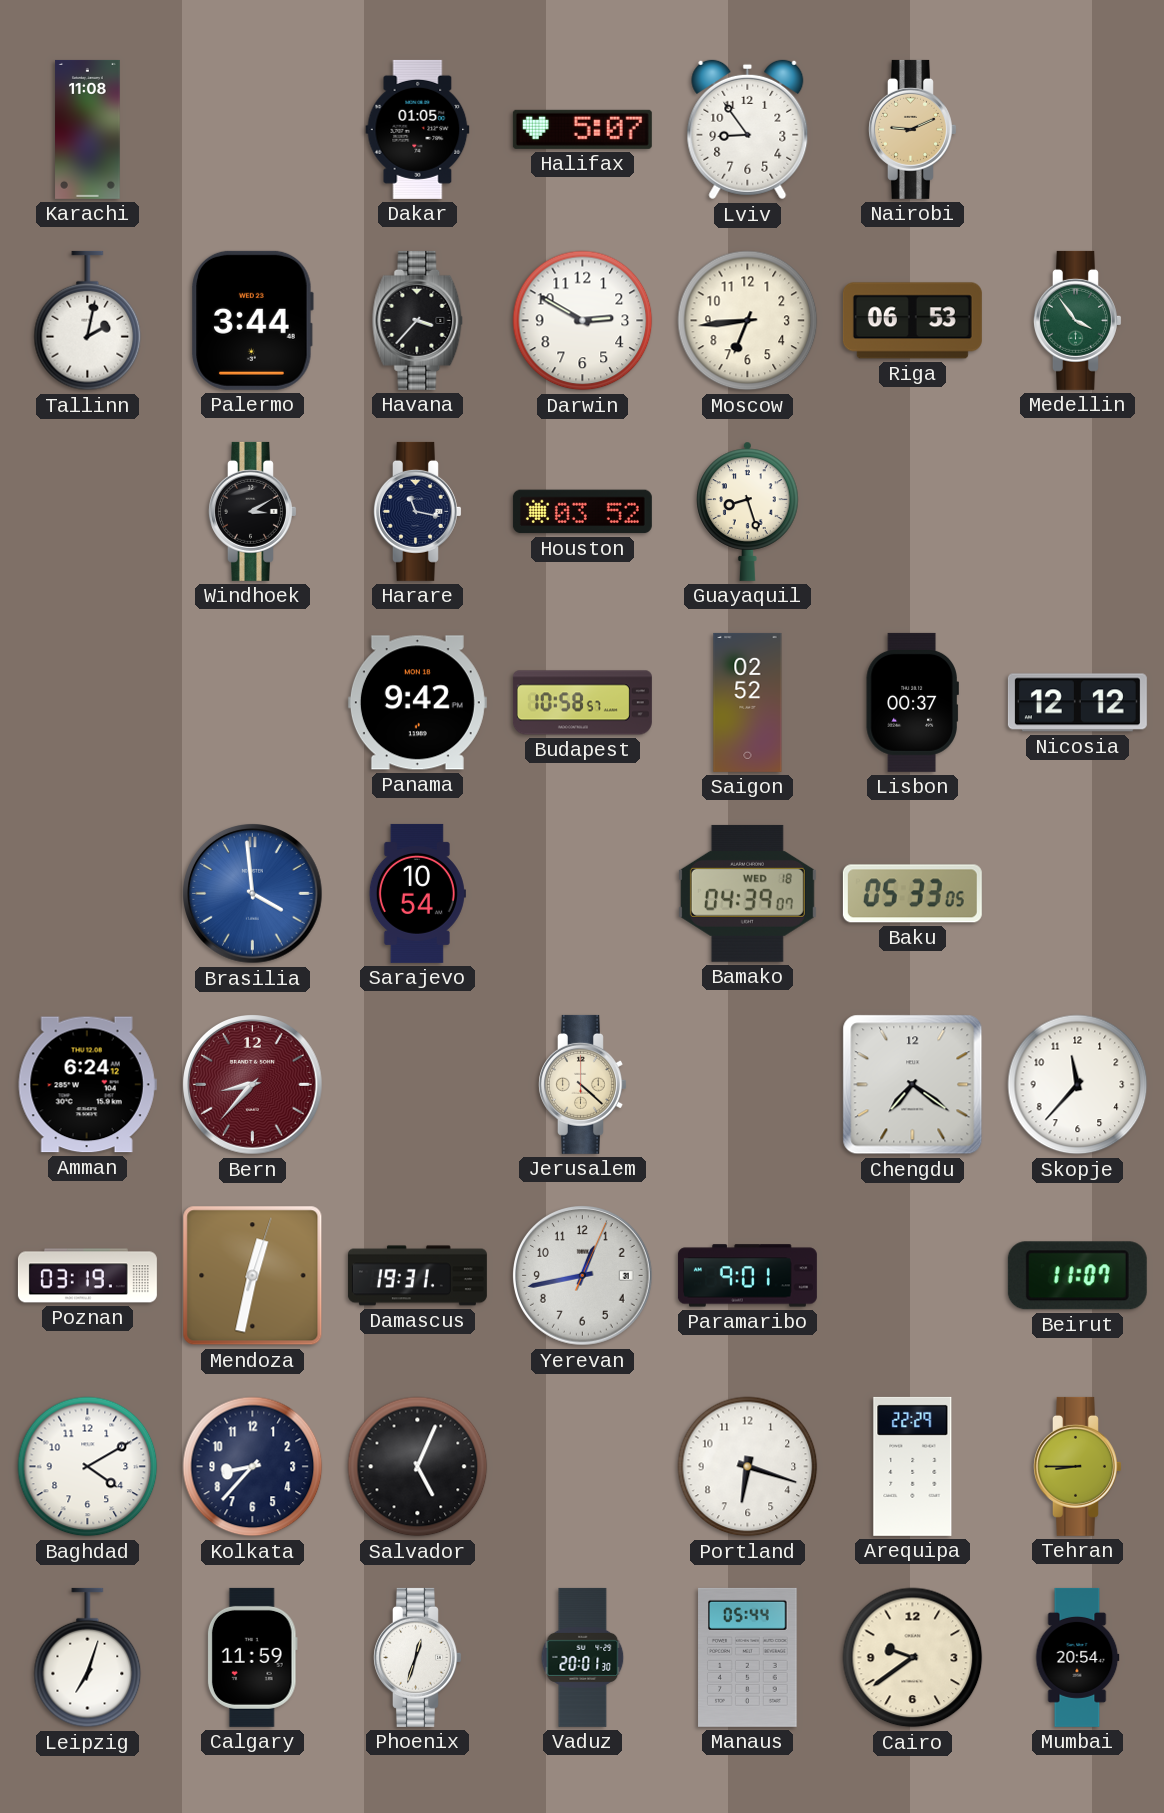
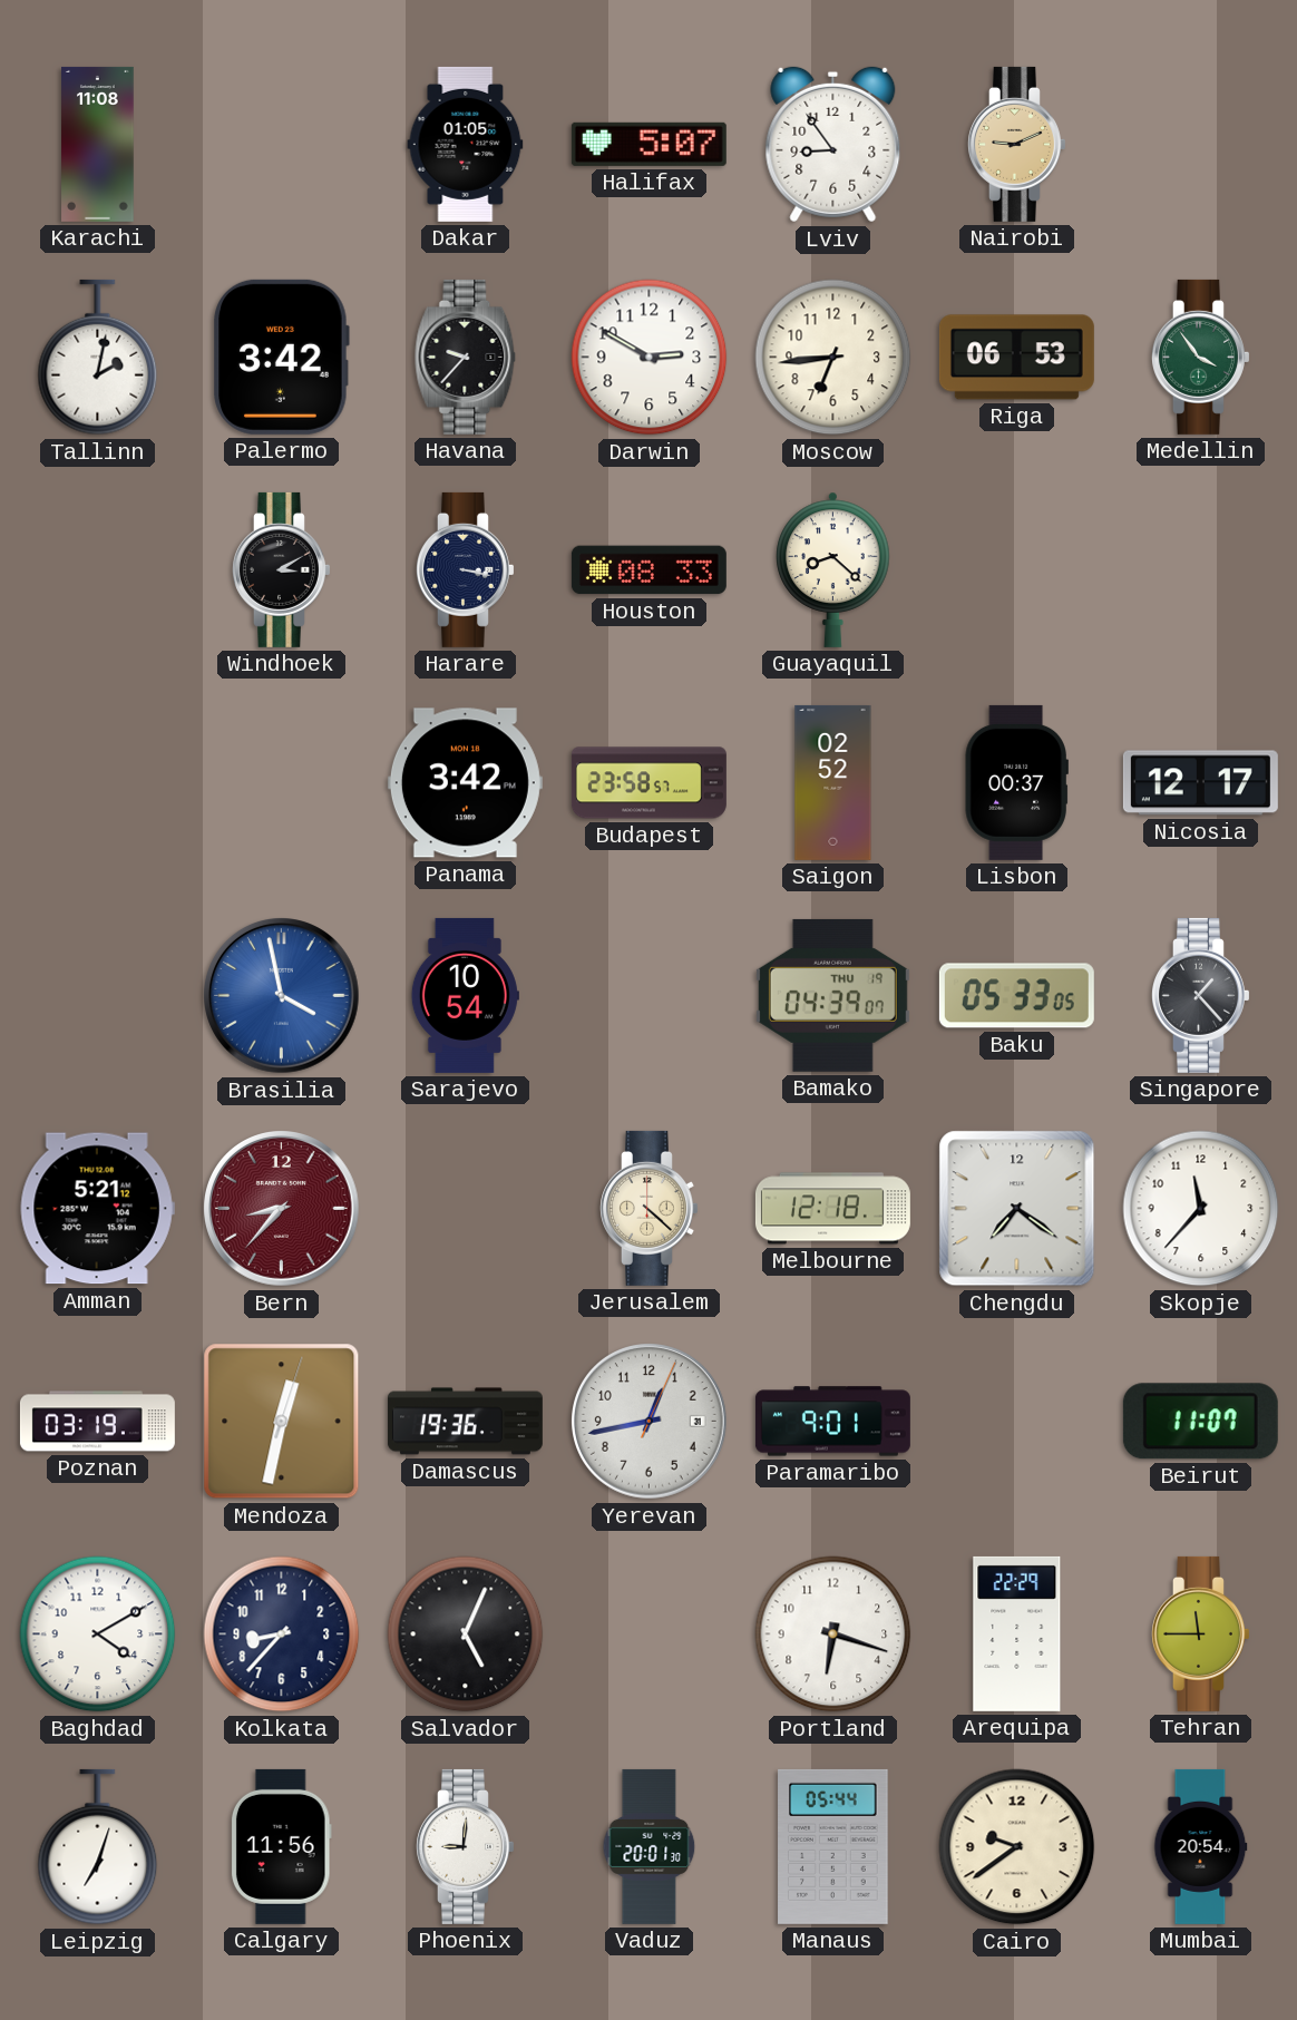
Palermo: 3:44 -> 3:42 (281, 357)
Havana: 3:37 -> 9:37 (466, 357)
Harare: 11:17 -> 3:17 (466, 569)
Houston: 03:52 -> 08:33 (648, 570)
Guayaquil: 8:27 -> 8:22 (833, 569)
Panama: 9:42 -> 3:42 (465, 783)
Budapest: 10:58 -> 23:58 (648, 783)
Nicosia: 12:12 -> 12:17 (1200, 783)
Brasilia: 3:59 -> 3:58 (282, 996)
Bamako date: WED 18 -> THU 19 (832, 995)
Singapore: none -> 1:23 (1201, 995)
Amman: 6:24 -> 5:21 (97, 1209)
Melbourne: none -> 12:18 (832, 1209)
Damascus: 19:31 -> 19:36 (465, 1422)
Tehran: 8:45 -> 11:45 (1201, 1633)
Calgary: 11:59 -> 11:56 (281, 1846)
Phoenix: 12:33 -> 9:01 (466, 1846)
